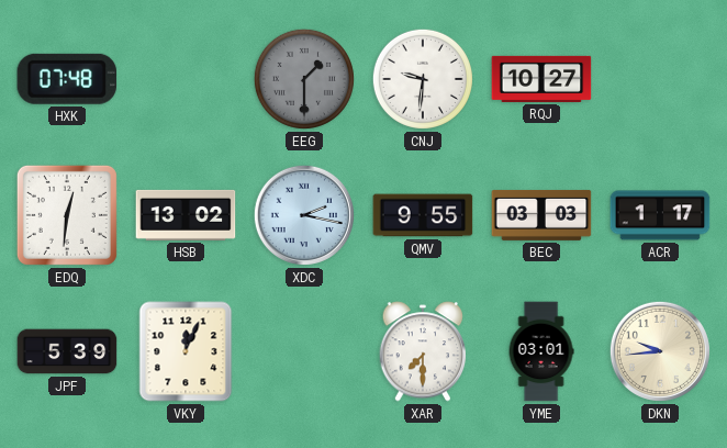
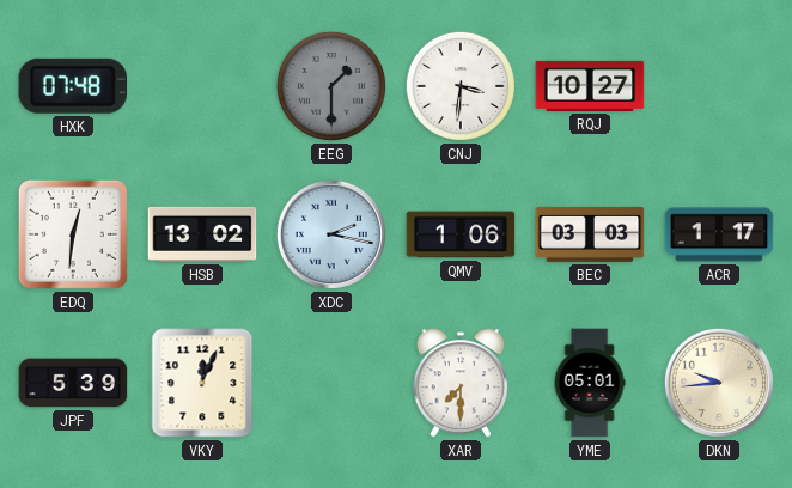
CNJ: 9:31 -> 3:31 (461, 86)
QMV: 9:55 -> 1:06 (461, 234)
YME: 03:01 -> 05:01 (590, 383)
